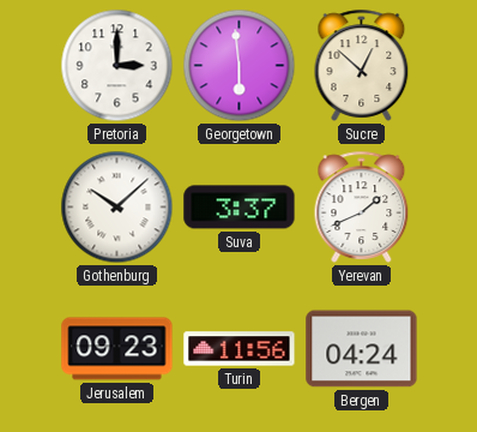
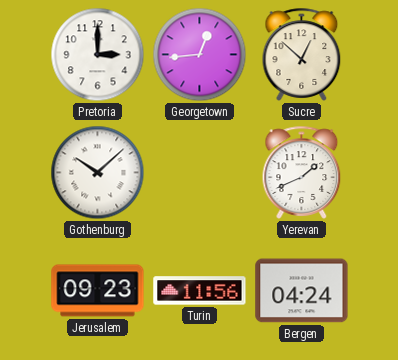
Georgetown: 5:59 -> 12:44 (200, 55)
Suva: 3:37 -> none (240, 208)
